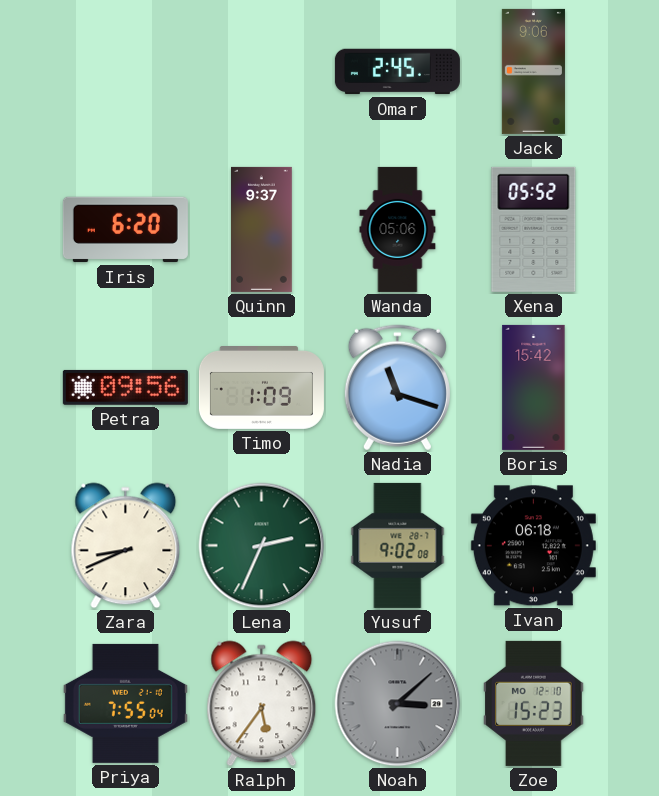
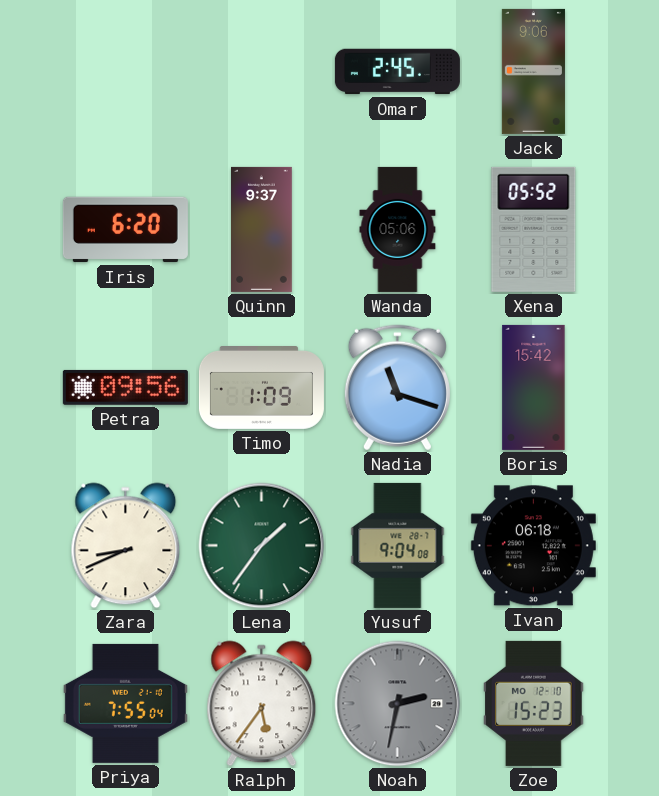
Lena: 2:34 -> 1:36 (262, 546)
Yusuf: 9:02 -> 9:04 (398, 545)
Noah: 3:08 -> 2:32 (398, 704)
